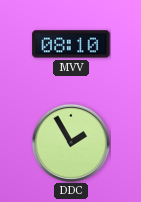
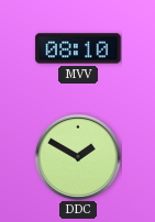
DDC: 1:55 -> 1:50 (78, 157)
